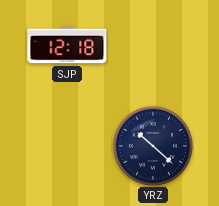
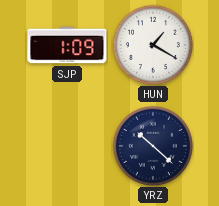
SJP: 12:18 -> 1:09 (67, 45)
HUN: none -> 1:20 (153, 45)
